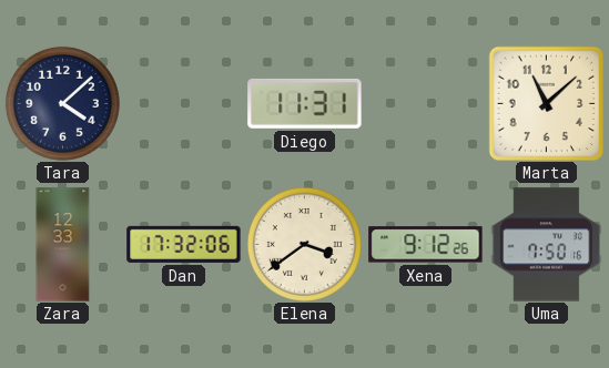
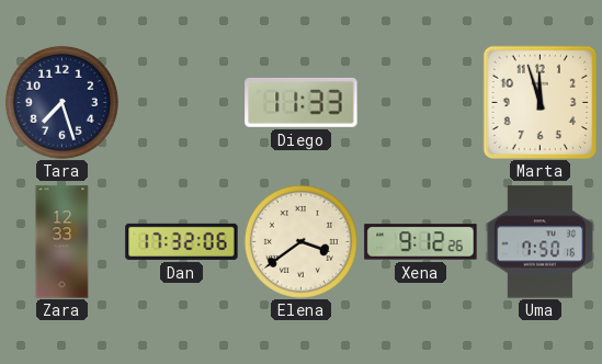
Tara: 4:08 -> 7:27 (61, 102)
Diego: 11:31 -> 11:33 (302, 102)
Marta: 11:08 -> 11:57 (539, 102)
